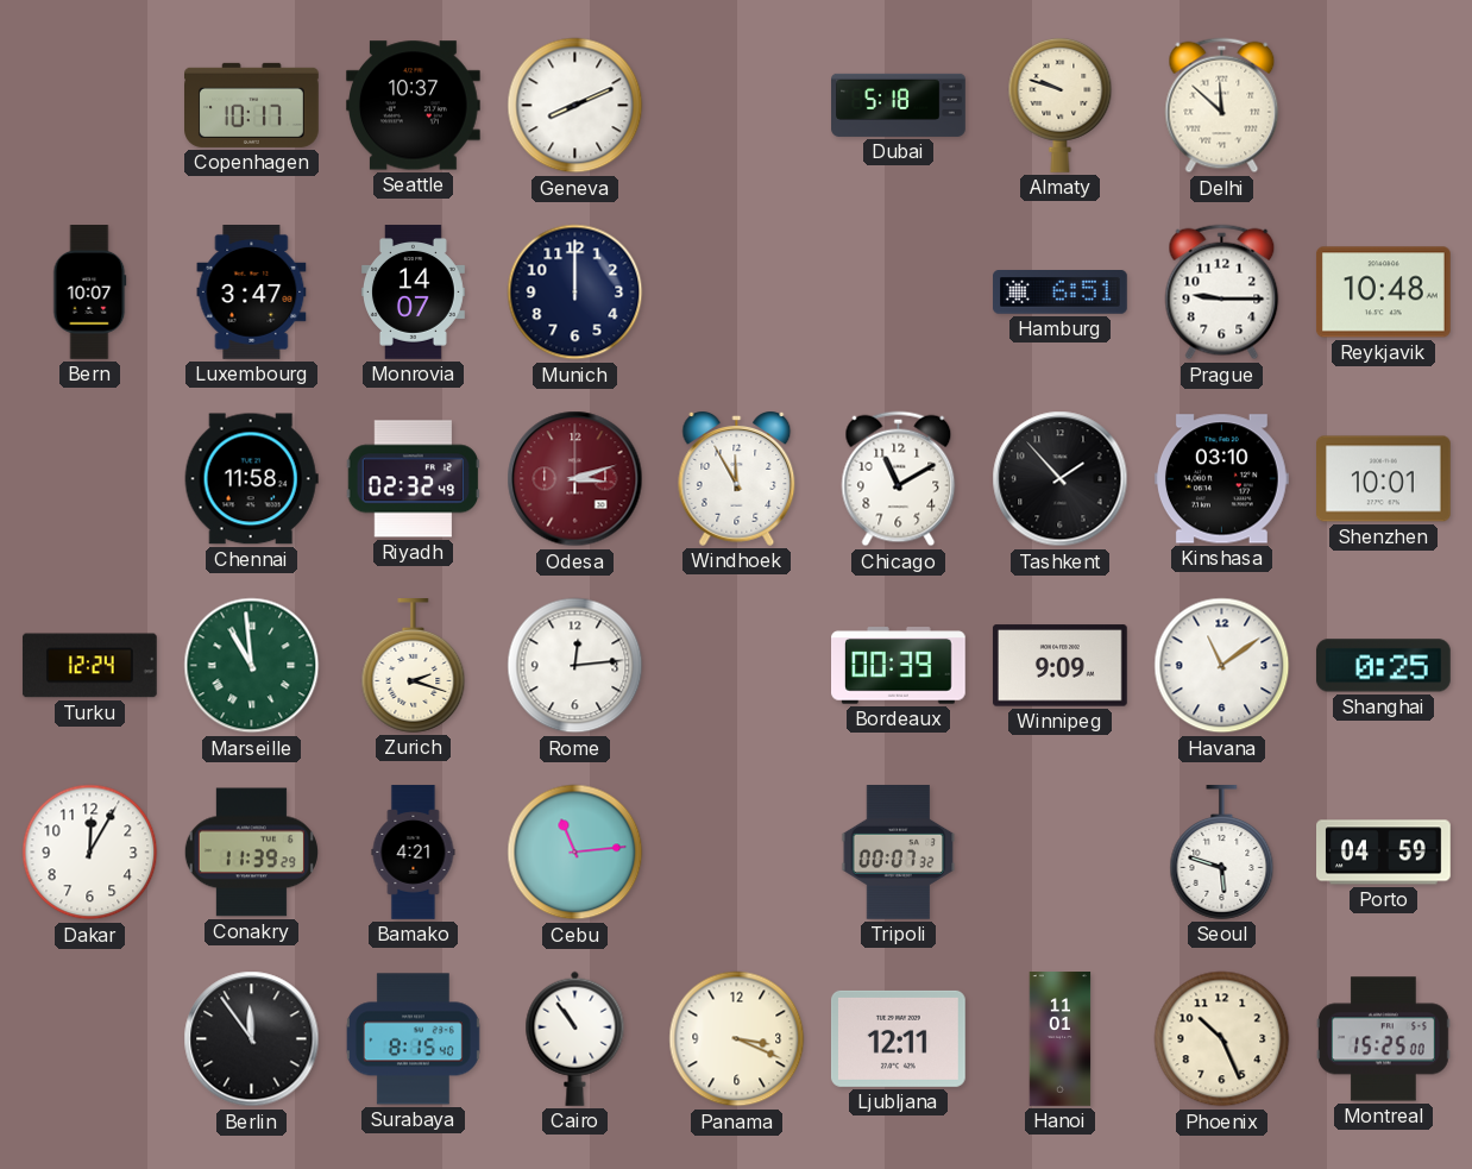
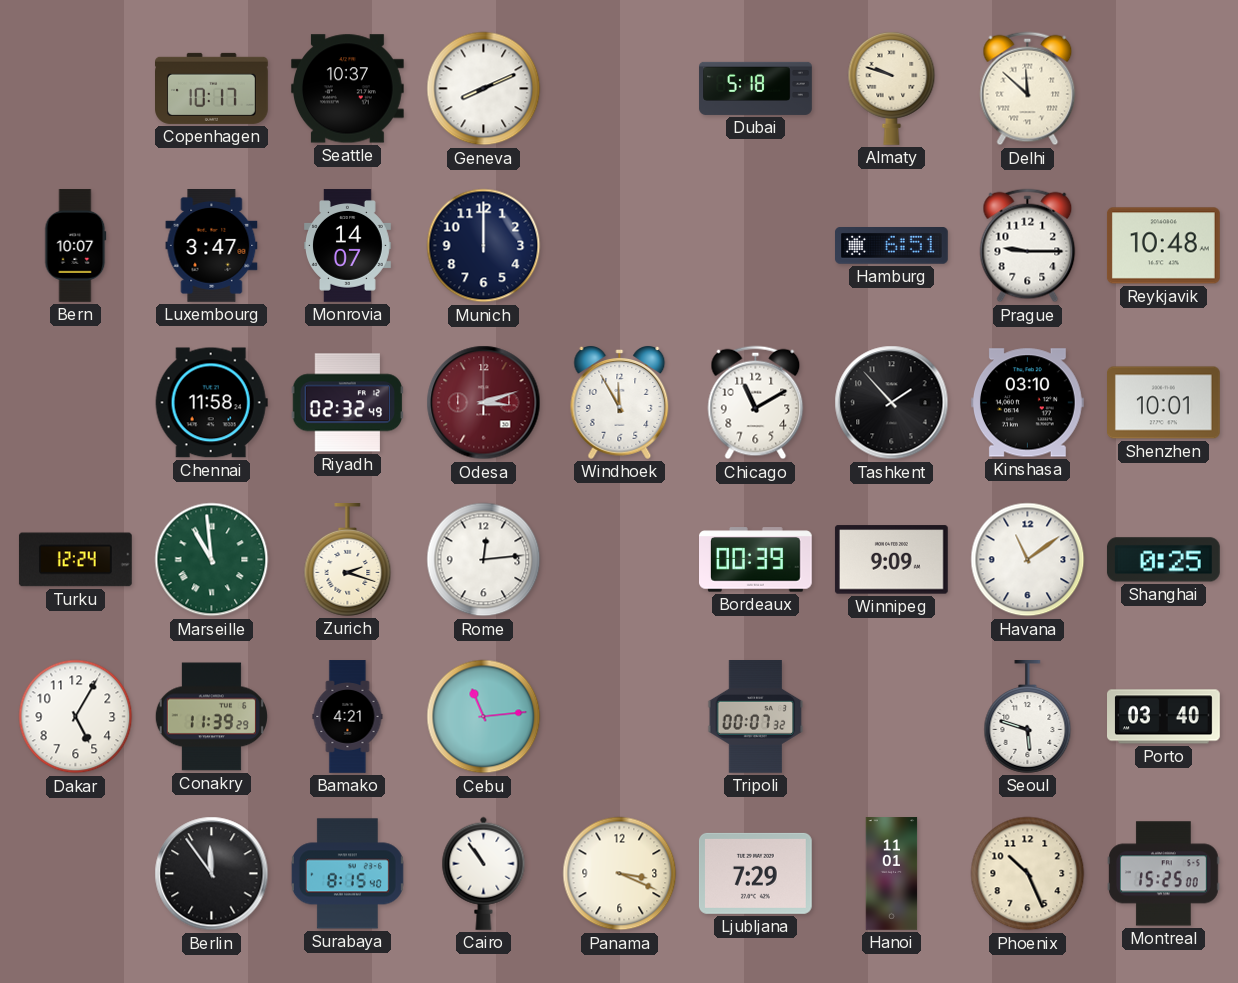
Dakar: 12:05 -> 5:05 (76, 717)
Porto: 04:59 -> 03:40 (1164, 717)
Ljubljana: 12:11 -> 7:29 (755, 873)
